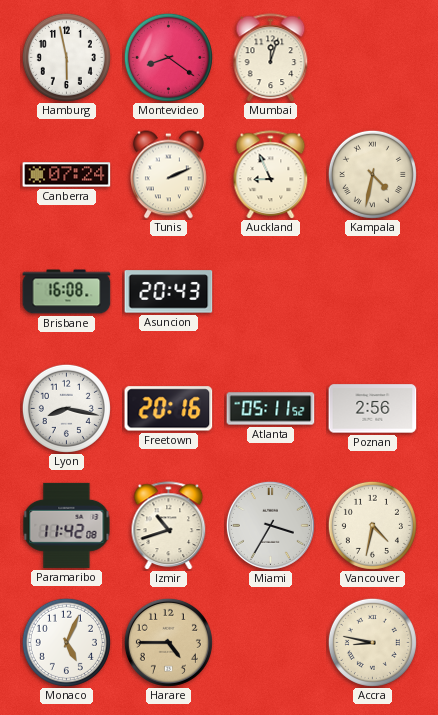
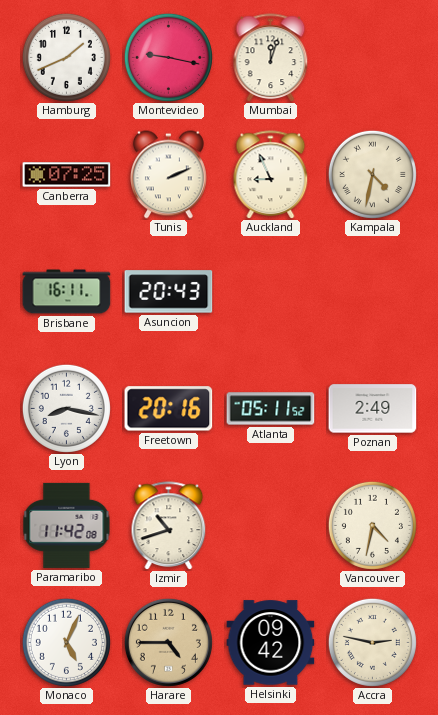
Hamburg: 5:58 -> 1:41 (66, 57)
Montevideo: 8:21 -> 9:17 (168, 57)
Canberra: 07:24 -> 07:25 (67, 175)
Brisbane: 16:08 -> 16:11 (67, 292)
Poznan: 2:56 -> 2:49 (373, 409)
Miami: 3:35 -> none (270, 525)
Helsinki: none -> 09:42 (271, 643)
Accra: 8:47 -> 2:47 (372, 642)
